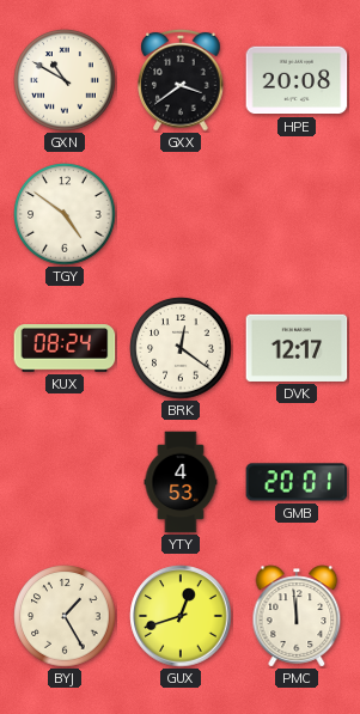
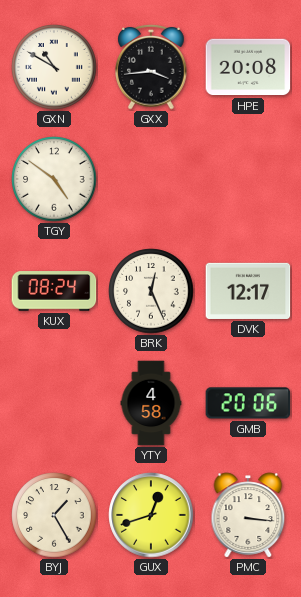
GXX: 3:39 -> 3:44 (151, 67)
BRK: 12:21 -> 12:26 (151, 291)
YTY: 4:53 -> 4:58 (151, 403)
GMB: 20:01 -> 20:06 (248, 403)
PMC: 11:59 -> 3:16 (248, 515)
